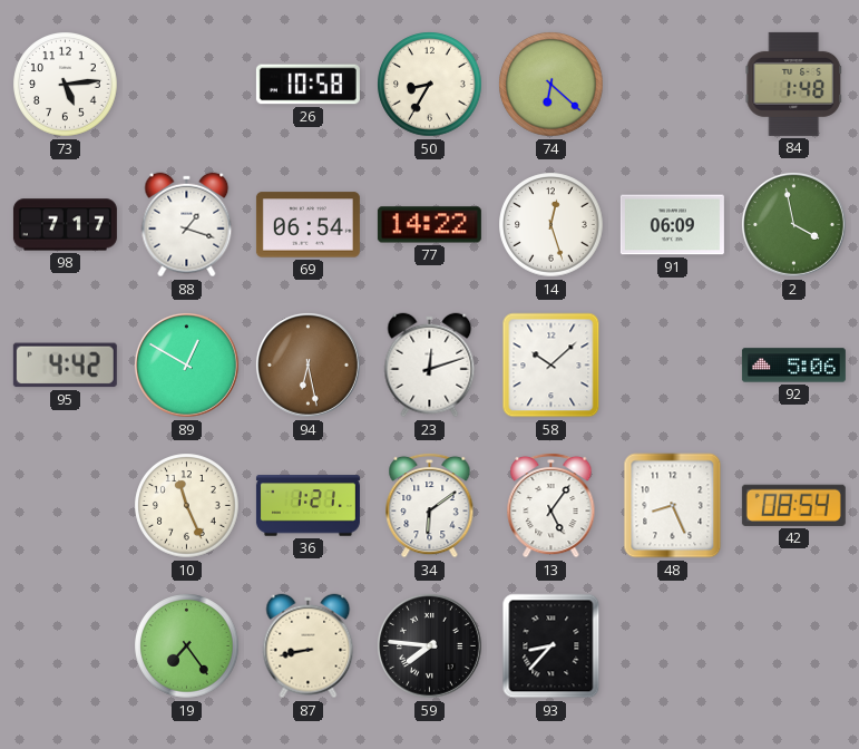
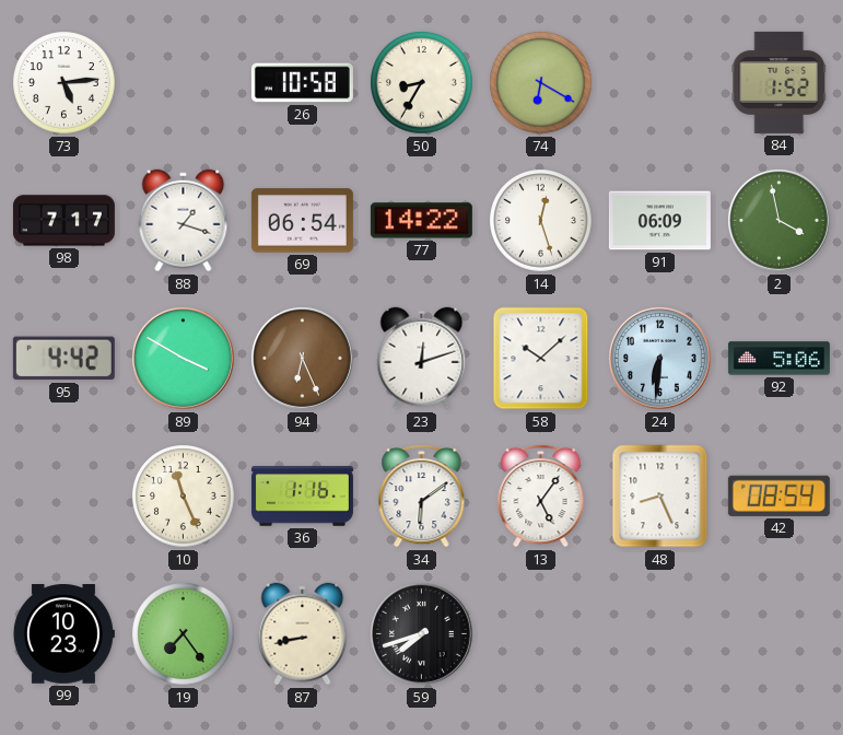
74: 6:22 -> 6:20 (541, 83)
84: 1:48 -> 1:52 (780, 82)
89: 12:50 -> 3:50 (183, 358)
94: 6:28 -> 6:26 (302, 358)
24: none -> 6:31 (659, 358)
36: 1:21 -> 1:16 (302, 497)
99: none -> 10:23 (63, 634)
59: 7:46 -> 7:42 (421, 633)
93: 8:37 -> none (551, 646)
